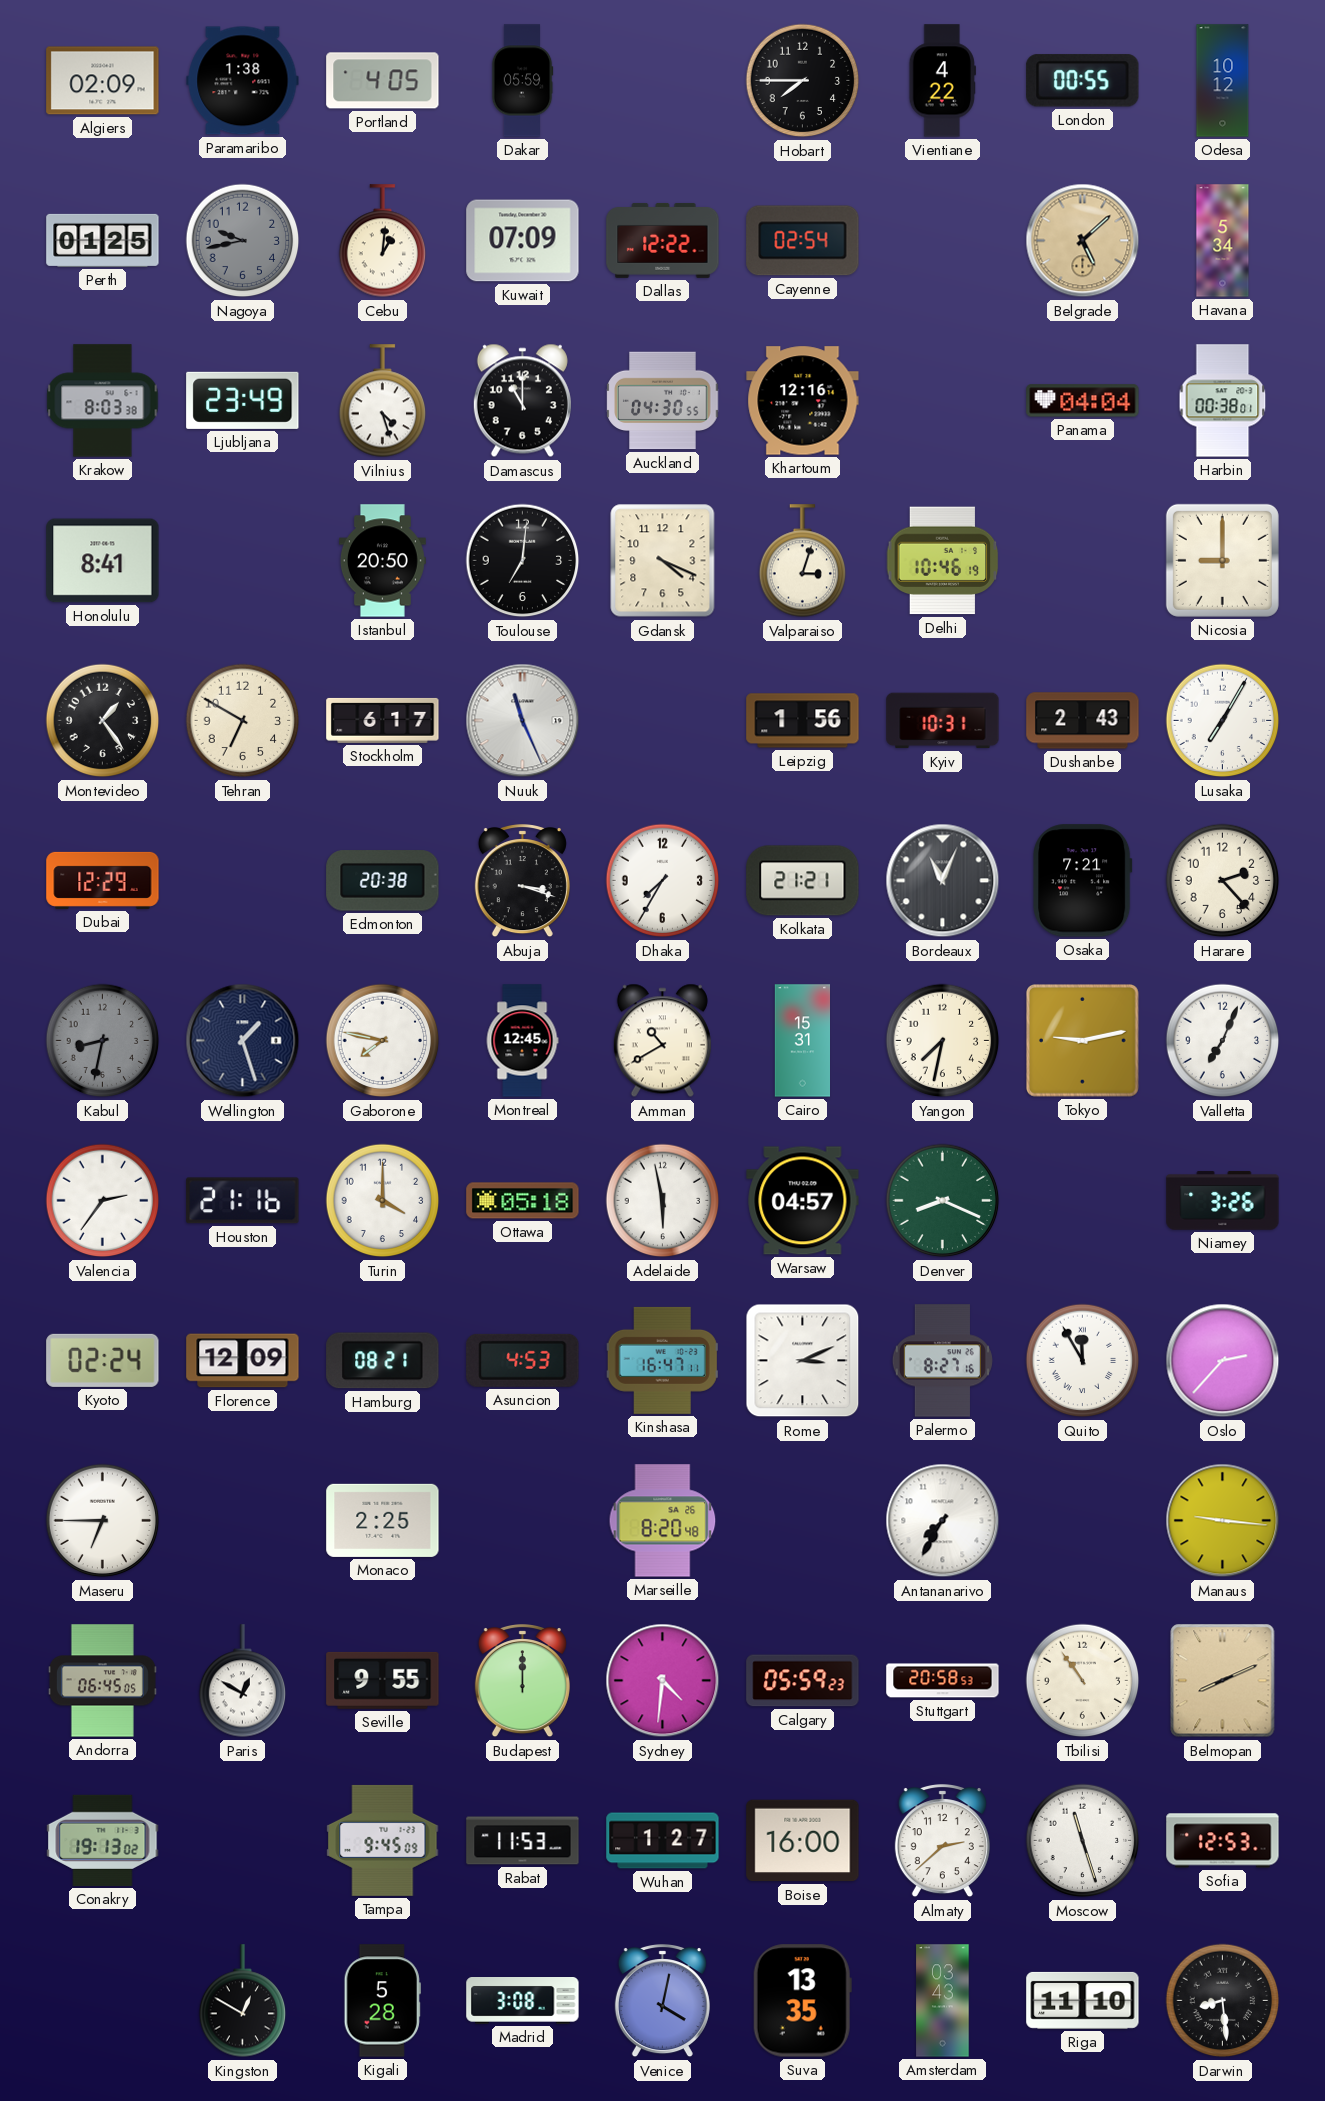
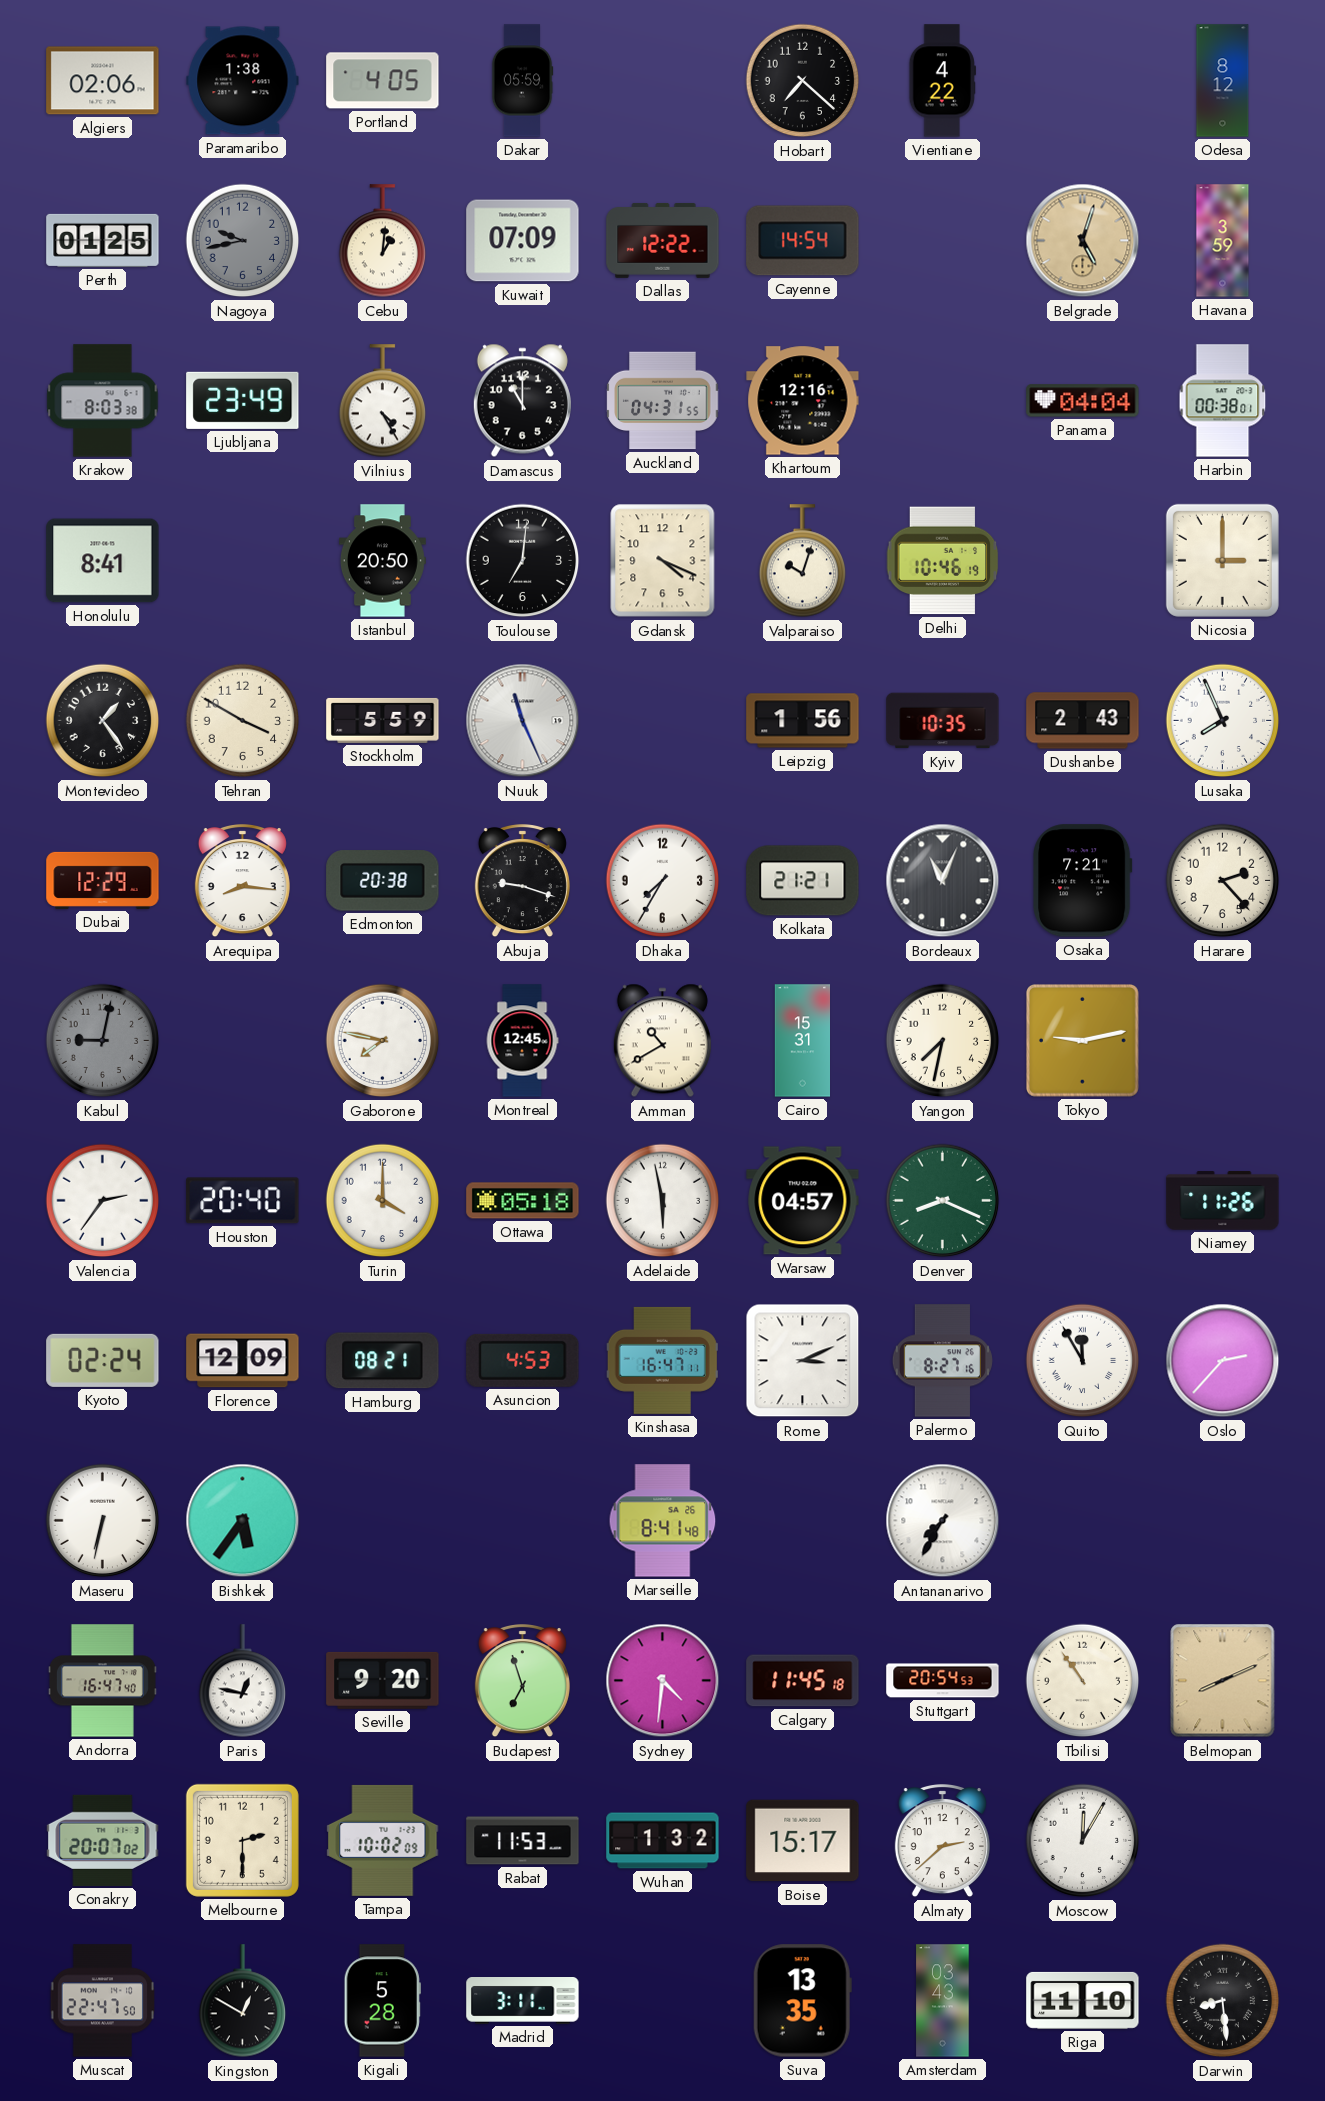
Algiers: 02:09 -> 02:06 (103, 81)
Hobart: 7:45 -> 7:22 (803, 81)
London: 00:55 -> none (1083, 81)
Odesa: 10:12 -> 8:12 (1223, 81)
Cayenne: 02:54 -> 14:54 (803, 241)
Belgrade: 5:08 -> 5:03 (1083, 241)
Havana: 5:34 -> 3:59 (1223, 241)
Vilnius: 4:27 -> 4:25 (383, 401)
Auckland: 04:30 -> 04:31 (663, 401)
Valparaiso: 3:03 -> 10:03 (803, 561)
Nicosia: 9:00 -> 3:00 (1222, 560)
Tehran: 6:50 -> 3:50 (243, 721)
Stockholm: 6:17 -> 5:59 (383, 720)
Kyiv: 10:31 -> 10:35 (943, 721)
Lusaka: 7:05 -> 7:56 (1223, 721)
Arequipa: none -> 8:16 (242, 882)
Abuja: 3:18 -> 9:18 (522, 882)
Kabul: 8:32 -> 9:02 (103, 1041)
Wellington: 1:27 -> none (243, 1041)
Valletta: 7:04 -> none (1223, 1041)
Houston: 21:16 -> 20:40 (243, 1201)
Niamey: 3:26 -> 11:26 (1223, 1201)
Maseru: 6:45 -> 6:32 (103, 1521)
Bishkek: none -> 5:36 (243, 1521)
Monaco: 2:25 -> none (383, 1520)
Marseille: 8:20 -> 8:41 (663, 1521)
Manaus: 9:16 -> none (1223, 1521)
Andorra: 06:45 -> 16:47 (102, 1681)
Paris: 12:50 -> 12:47 (243, 1681)
Seville: 9:55 -> 9:20 (383, 1680)
Budapest: 12:00 -> 6:57 (522, 1682)
Calgary: 05:59 -> 11:45 (803, 1681)
Stuttgart: 20:58 -> 20:54 (943, 1681)
Conakry: 19:13 -> 20:07 (103, 1840)
Melbourne: none -> 2:30 (242, 1840)
Tampa: 9:45 -> 10:02 (383, 1840)
Wuhan: 1:27 -> 1:32 (663, 1841)
Boise: 16:00 -> 15:17 (803, 1841)
Moscow: 11:27 -> 12:05 (1083, 1841)
Sofia: 12:53 -> none (1223, 1841)
Muscat: none -> 22:47 (102, 2001)
Madrid: 3:08 -> 3:11 (523, 2001)
Venice: 4:02 -> none (662, 2002)
